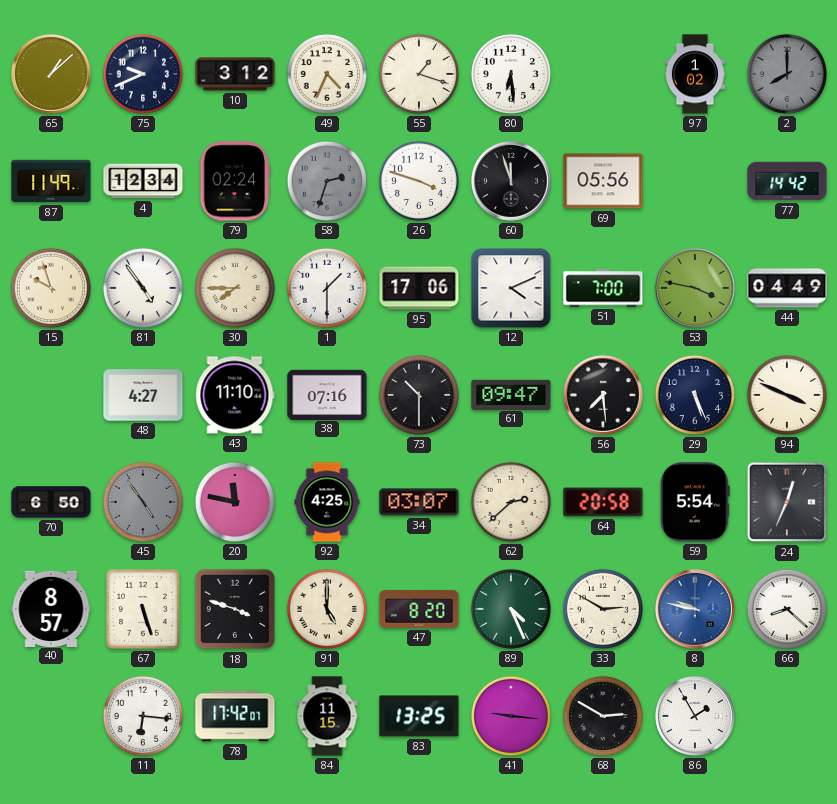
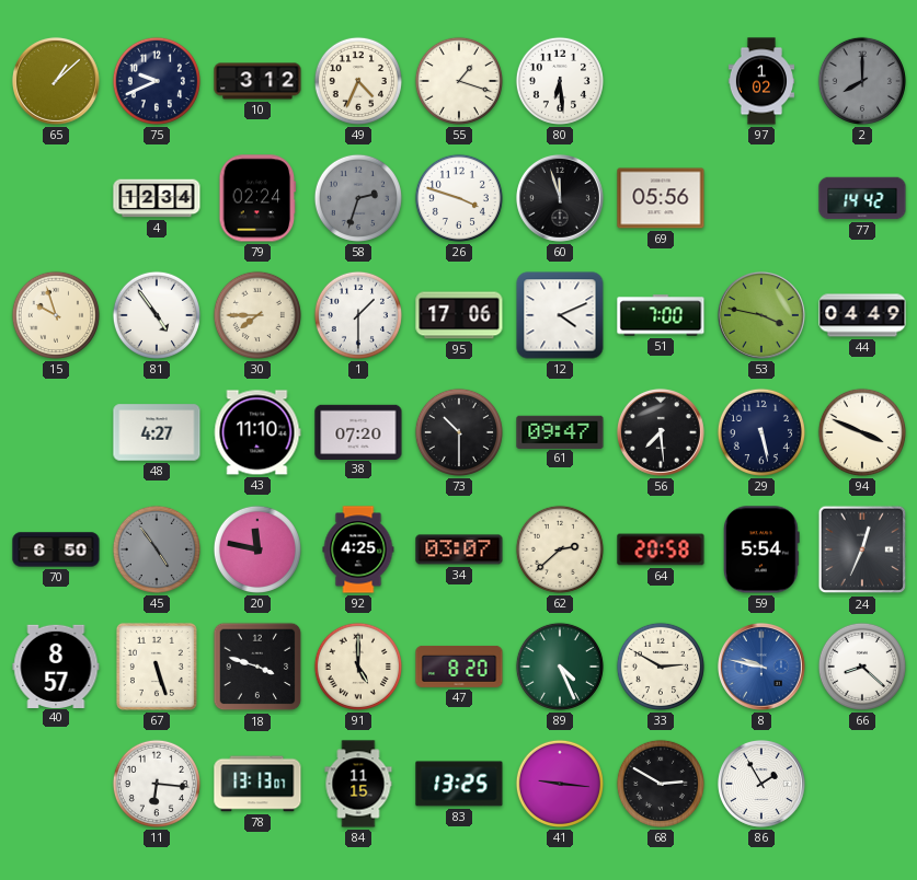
87: 11:49 -> none (51, 181)
38: 07:16 -> 07:20 (358, 431)
29: 5:26 -> 5:28 (761, 432)
78: 17:42 -> 13:13 (257, 784)
